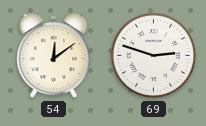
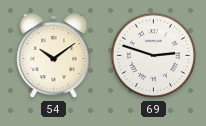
54: 12:09 -> 10:09 (54, 56)
